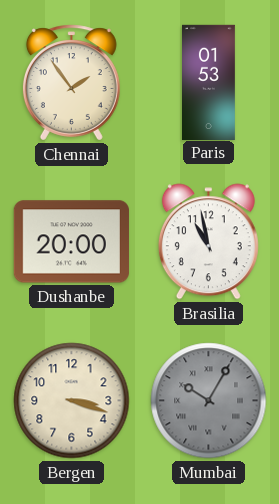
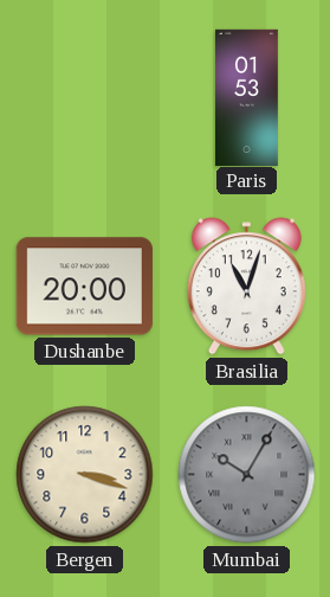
Chennai: 1:54 -> none (71, 83)
Brasilia: 10:58 -> 11:03 (246, 287)
